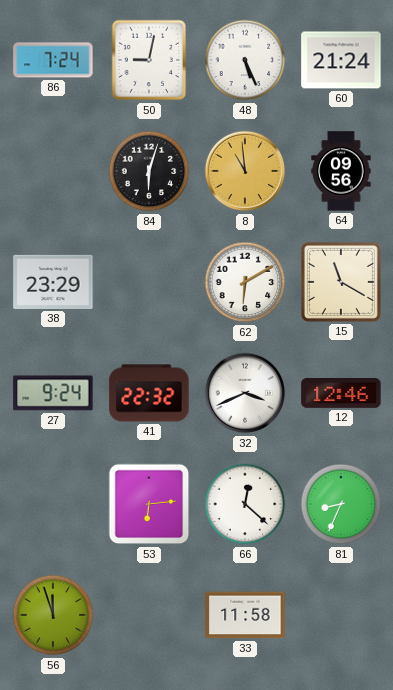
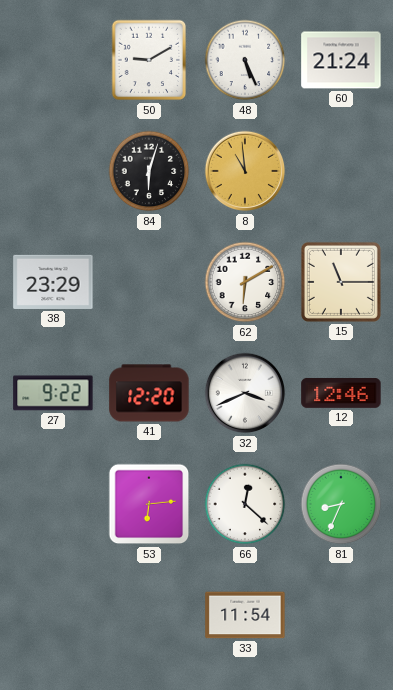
86: 7:24 -> none (53, 60)
50: 9:02 -> 9:10 (149, 60)
64: 09:56 -> none (341, 171)
15: 11:20 -> 11:15 (341, 282)
27: 9:24 -> 9:22 (53, 393)
41: 22:32 -> 12:20 (149, 393)
56: 11:57 -> none (53, 615)
33: 11:58 -> 11:54 (245, 615)
